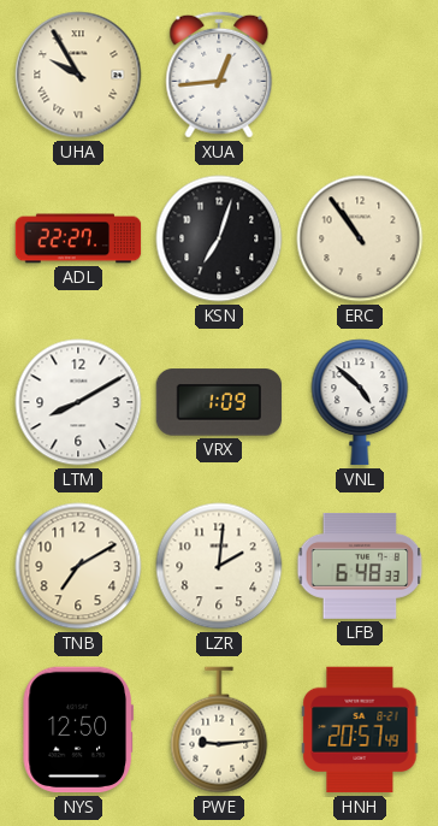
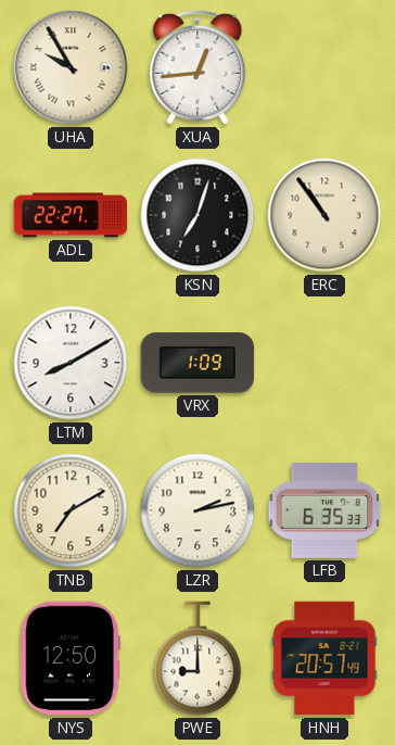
VNL: 4:52 -> none (360, 402)
LZR: 2:01 -> 2:13 (197, 510)
LFB: 6:48 -> 6:35 (324, 510)
PWE: 9:14 -> 9:00 (197, 658)
